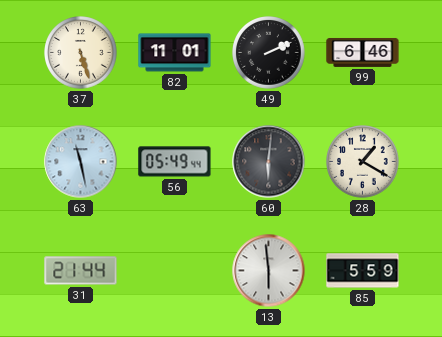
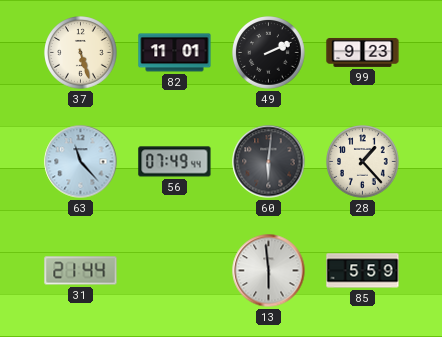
99: 6:46 -> 9:23 (363, 52)
63: 11:28 -> 11:23 (81, 162)
56: 05:49 -> 07:49 (175, 162)
28: 1:20 -> 1:23 (363, 162)
